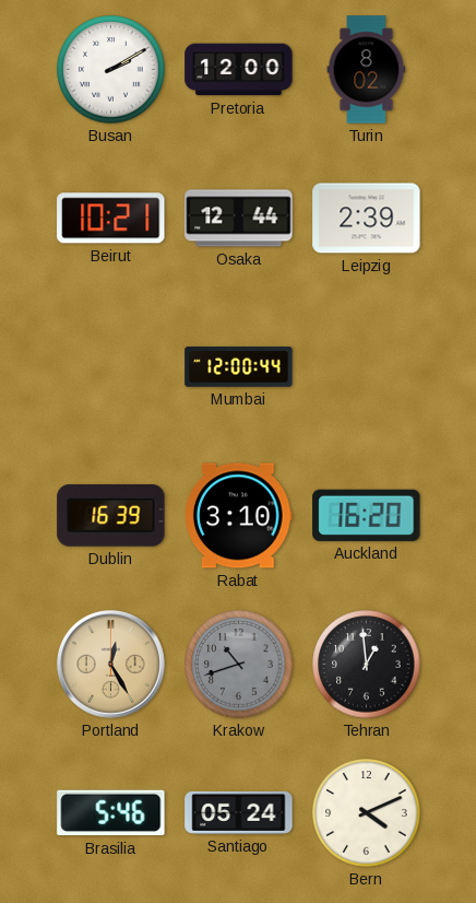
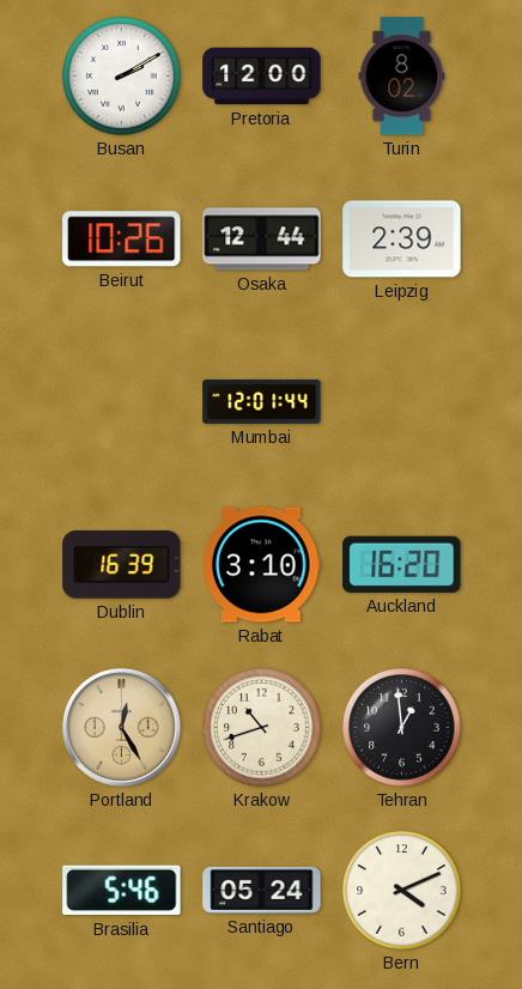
Beirut: 10:21 -> 10:26 (122, 239)
Mumbai: 12:00 -> 12:01 (262, 402)
Krakow dial: grey -> cream (262, 728)
